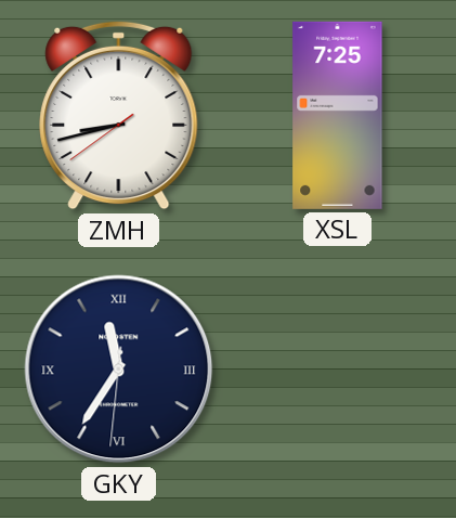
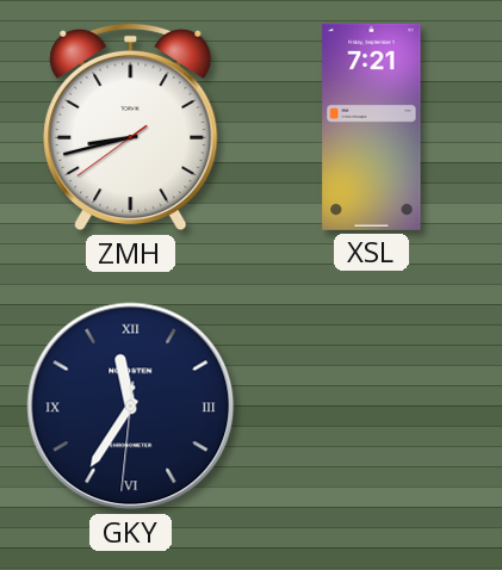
XSL: 7:25 -> 7:21 (372, 126)
